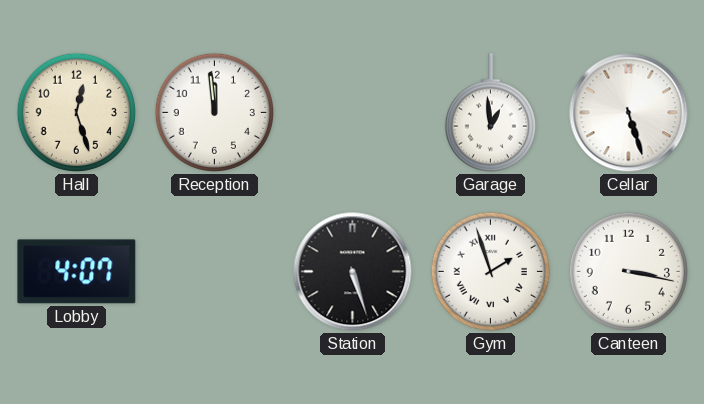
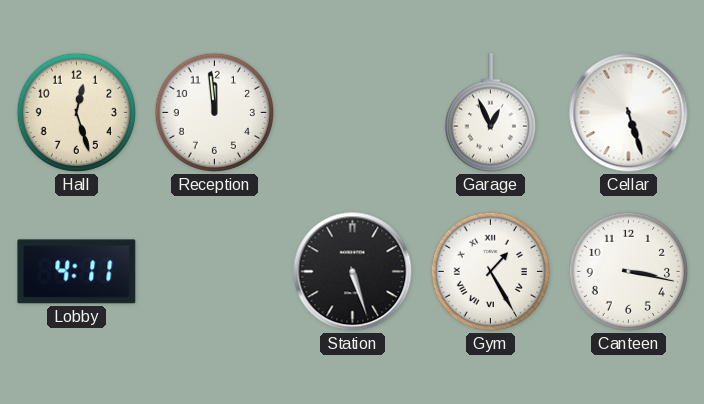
Garage: 12:59 -> 12:56 (490, 113)
Lobby: 4:07 -> 4:11 (77, 272)
Gym: 1:57 -> 1:25 (490, 271)
